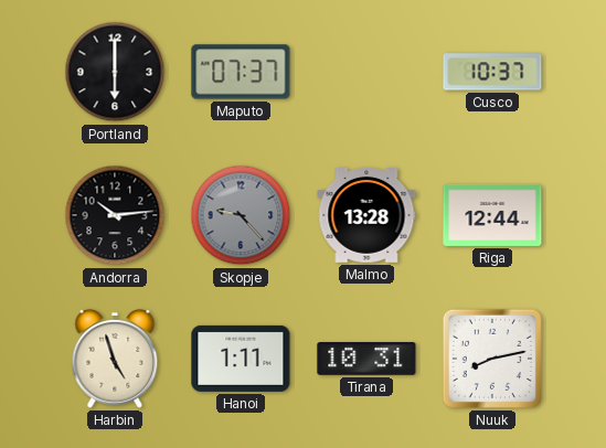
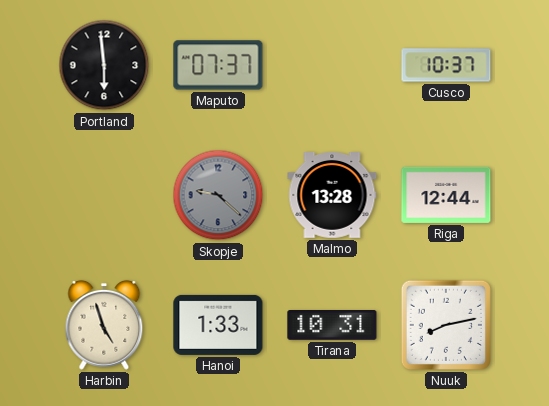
Portland: 6:00 -> 5:59 (104, 65)
Andorra: 10:14 -> none (115, 215)
Skopje: 9:23 -> 9:22 (218, 195)
Hanoi: 1:11 -> 1:33 (218, 325)
